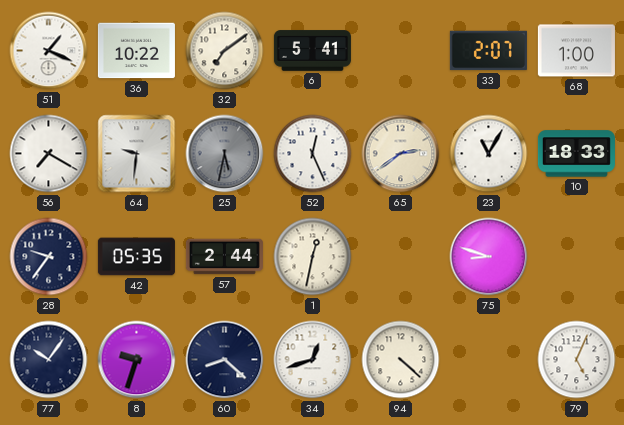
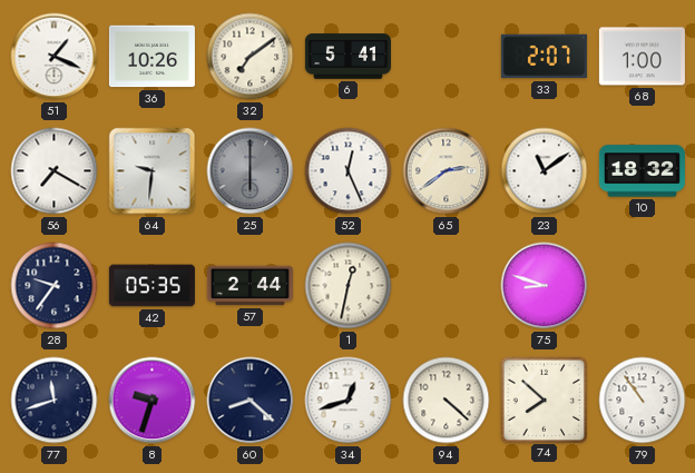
36: 10:22 -> 10:26 (151, 57)
25: 5:32 -> 6:00 (251, 171)
23: 11:05 -> 11:09 (545, 171)
10: 18:33 -> 18:32 (642, 171)
77: 10:06 -> 11:42 (55, 401)
74: none -> 7:52 (544, 400)
79: 5:04 -> 10:54 (643, 401)
